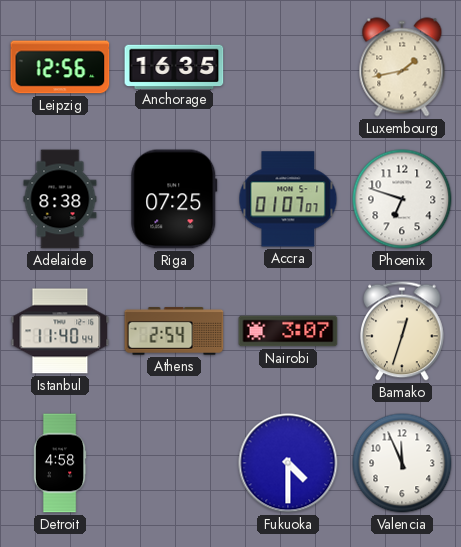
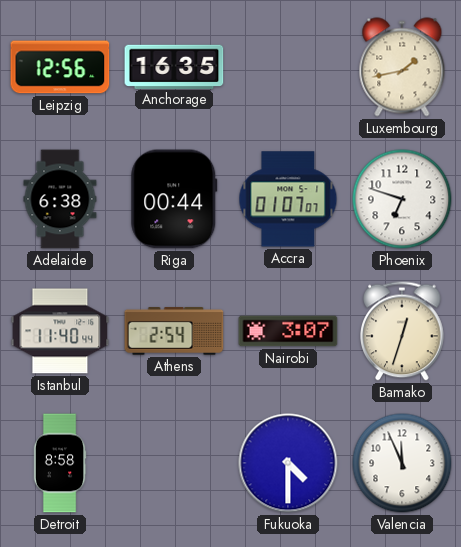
Adelaide: 8:38 -> 6:38 (60, 199)
Riga: 07:25 -> 00:44 (174, 199)
Detroit: 4:58 -> 8:58 (60, 463)
